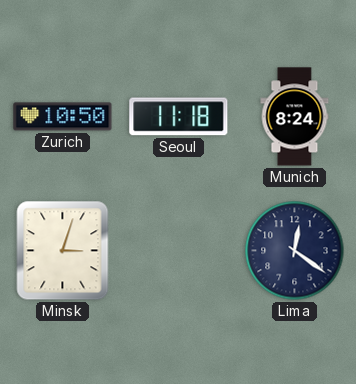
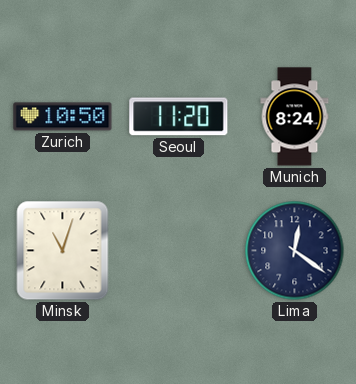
Seoul: 11:18 -> 11:20 (179, 117)
Minsk: 3:03 -> 11:03 (63, 251)
